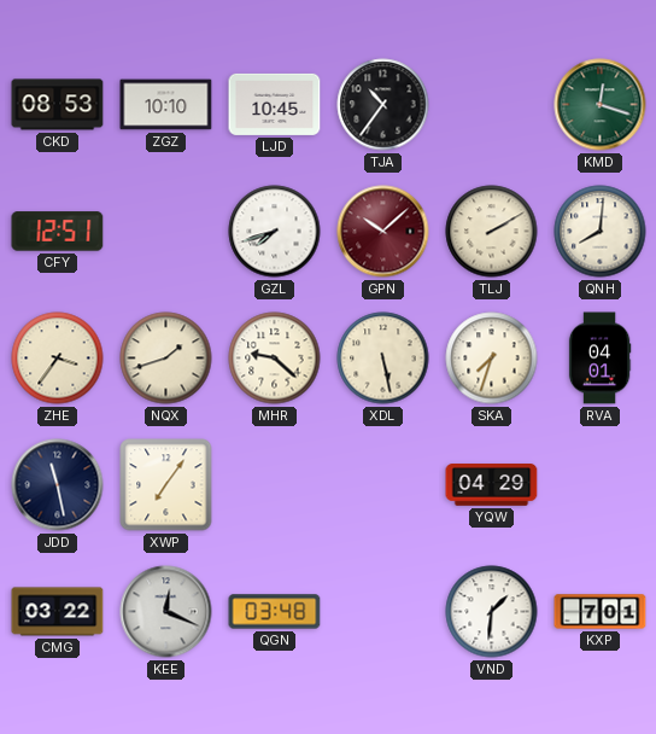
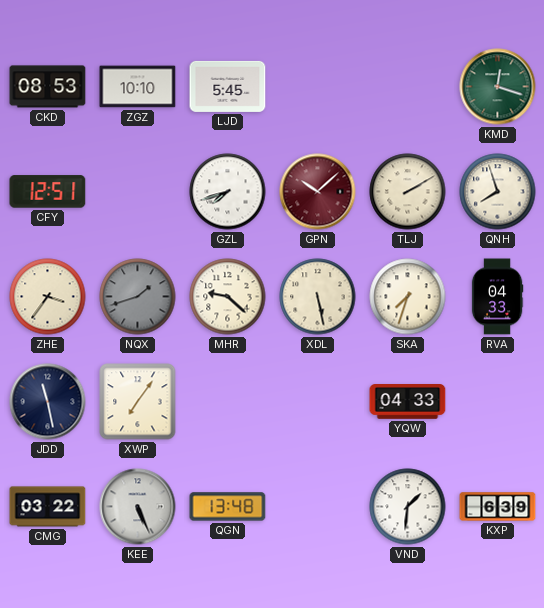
LJD: 10:45 -> 5:45 (228, 86)
TJA: 10:36 -> none (383, 105)
QNH: 8:01 -> 7:57 (498, 192)
NQX dial: cream -> grey (138, 297)
RVA: 04:01 -> 04:33 (497, 297)
YQW: 04:29 -> 04:33 (408, 402)
KEE: 12:19 -> 5:26 (138, 507)
QGN: 03:48 -> 13:48 (228, 507)
KXP: 7:01 -> 6:39 (498, 507)
